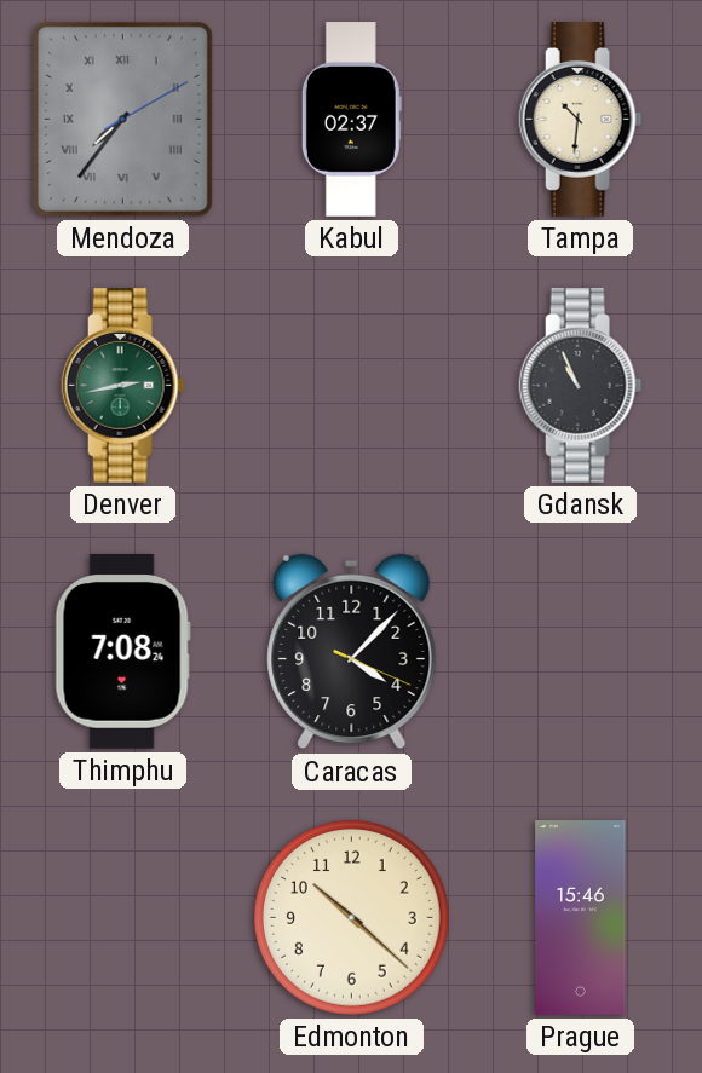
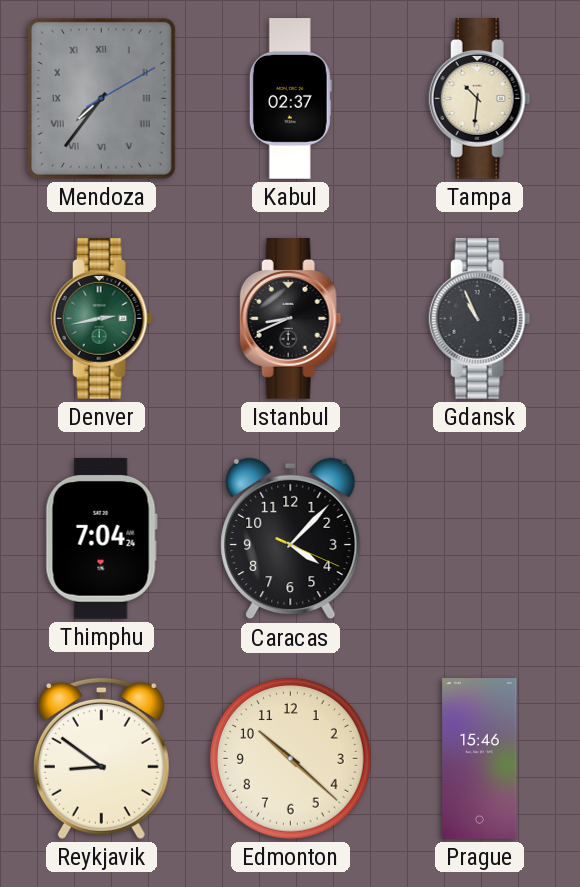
Istanbul: none -> 8:41 (291, 319)
Thimphu: 7:08 -> 7:04 (101, 539)
Reykjavik: none -> 8:51 (101, 758)
